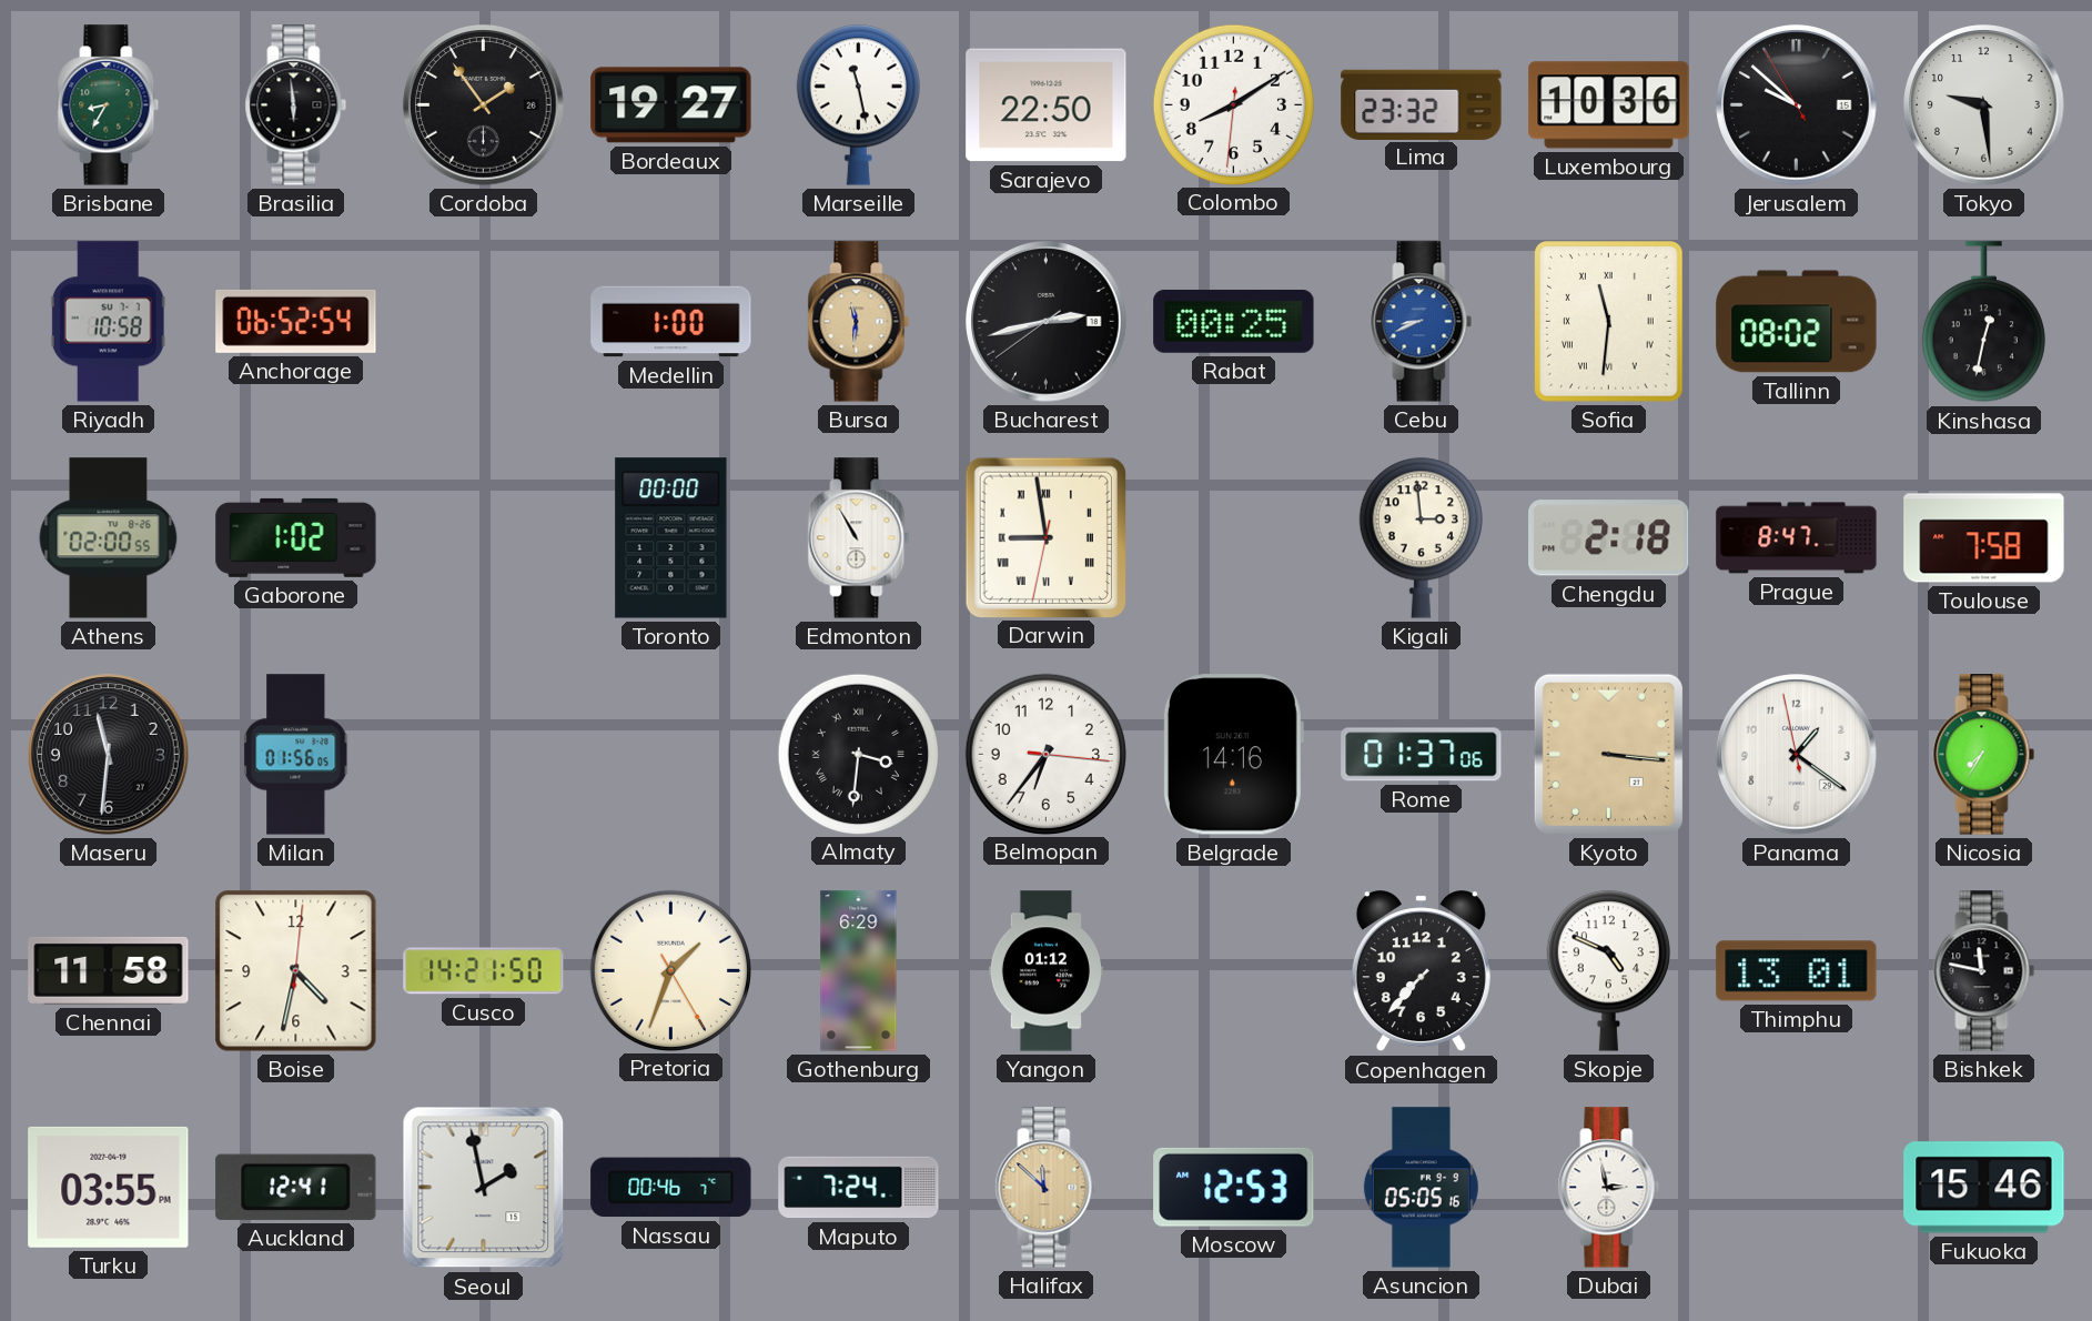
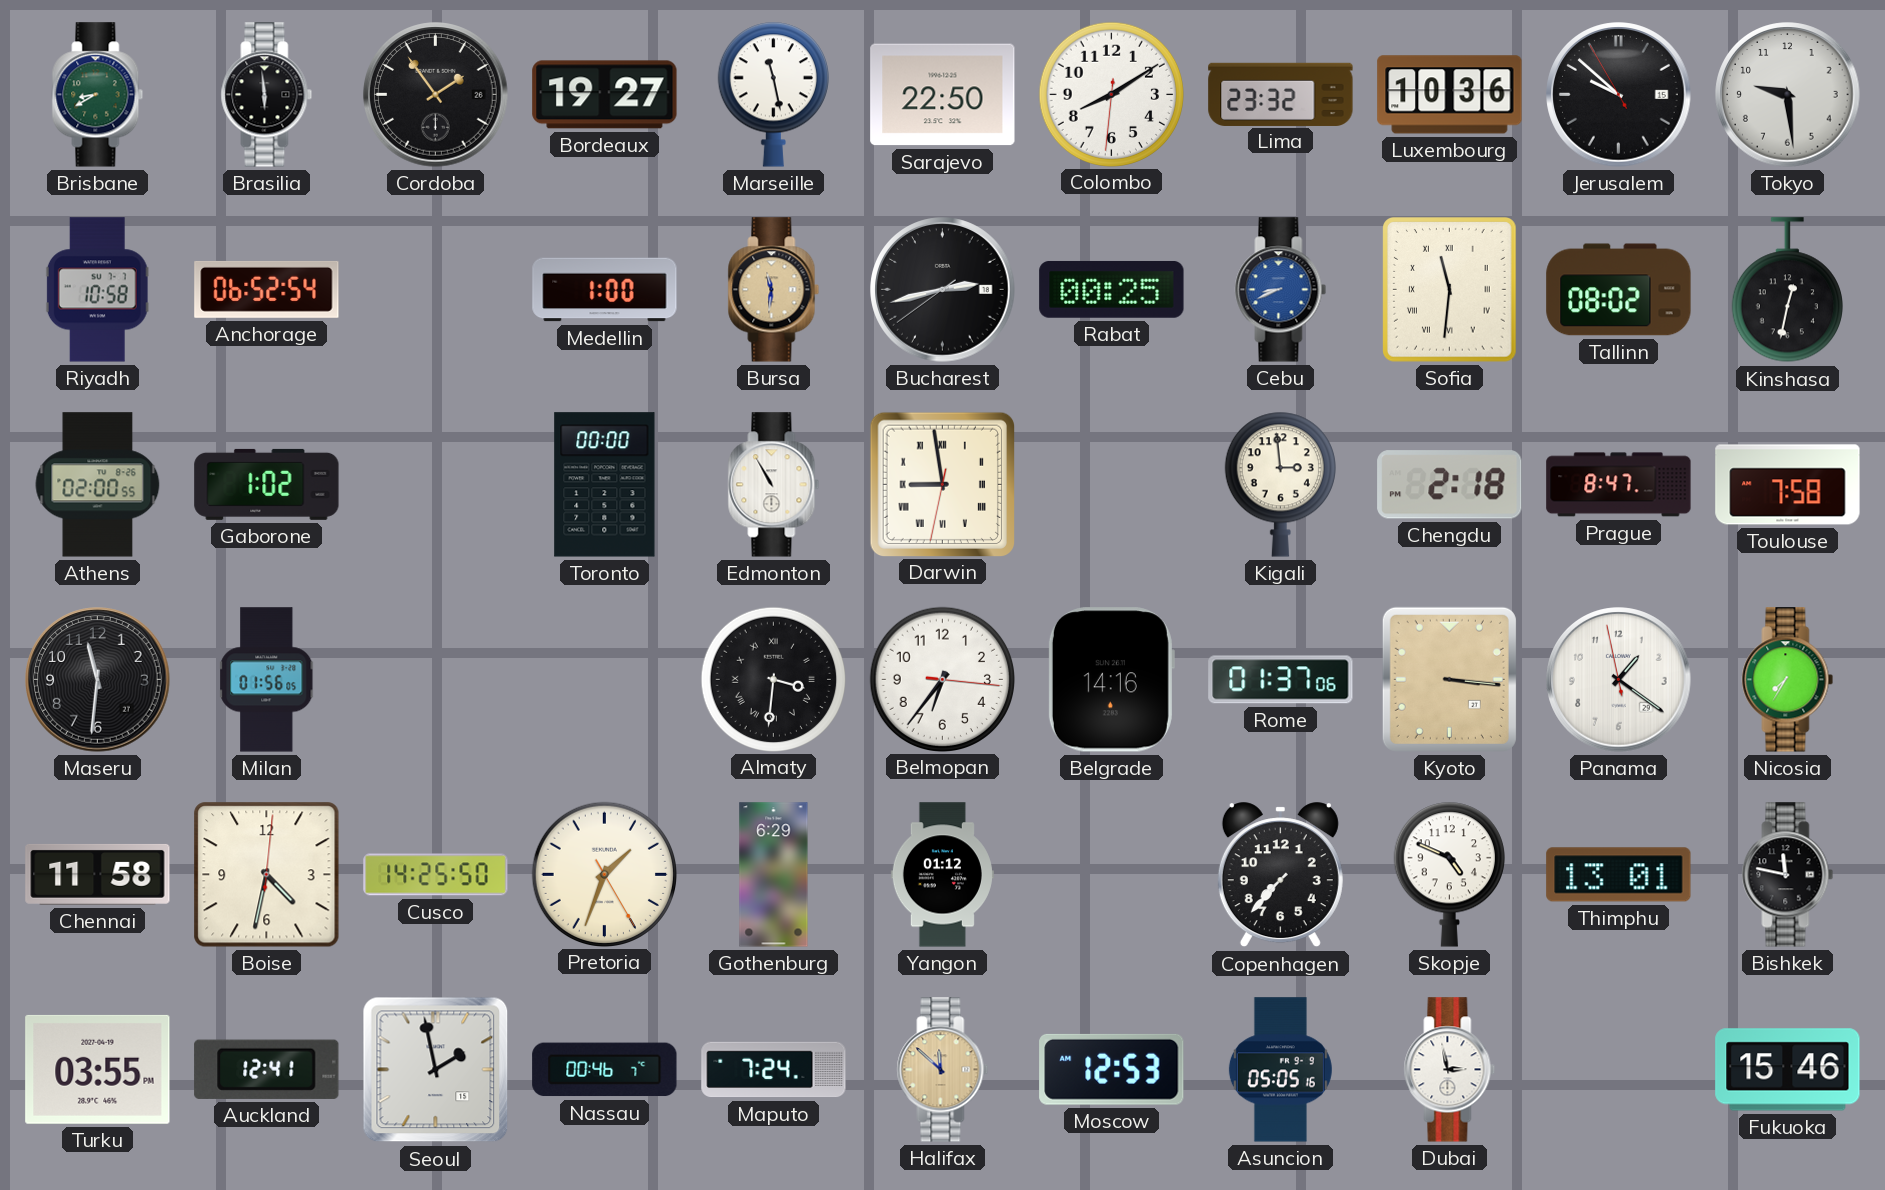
Brisbane: 8:35 -> 8:40 (98, 95)
Cusco: 14:21 -> 14:25 (436, 875)
